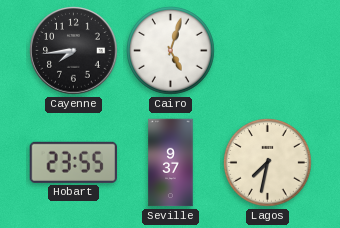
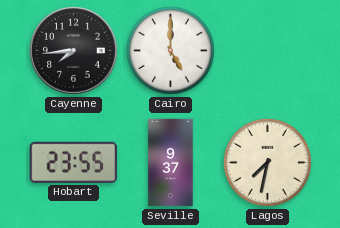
Cairo: 5:03 -> 5:00 (171, 51)
